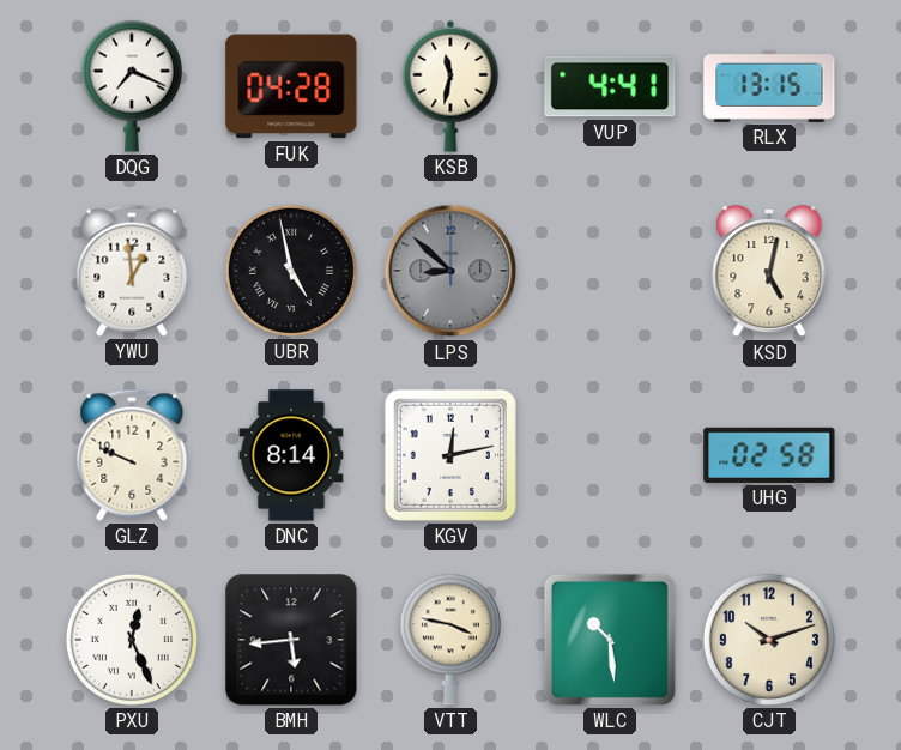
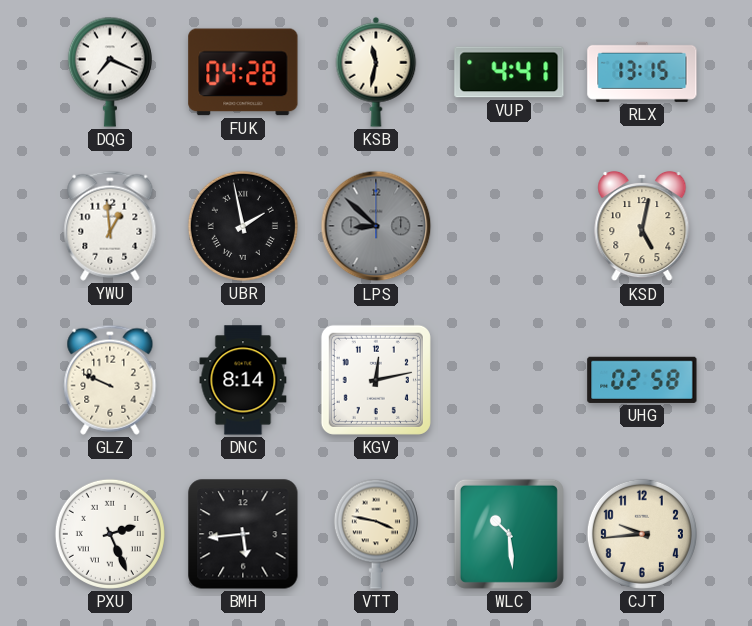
UBR: 4:58 -> 1:58 (243, 226)
PXU: 12:26 -> 2:26 (110, 534)
CJT: 10:12 -> 9:44 (642, 534)
